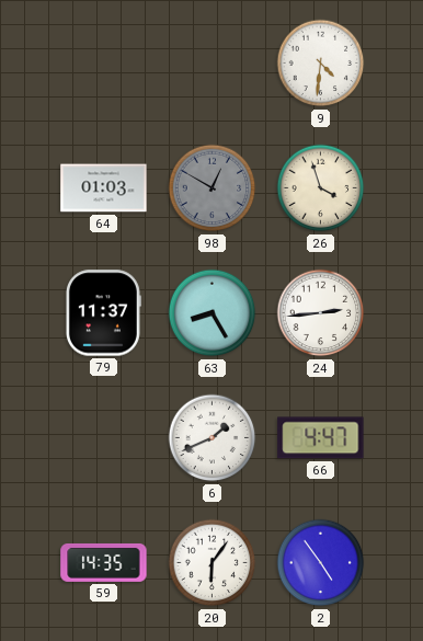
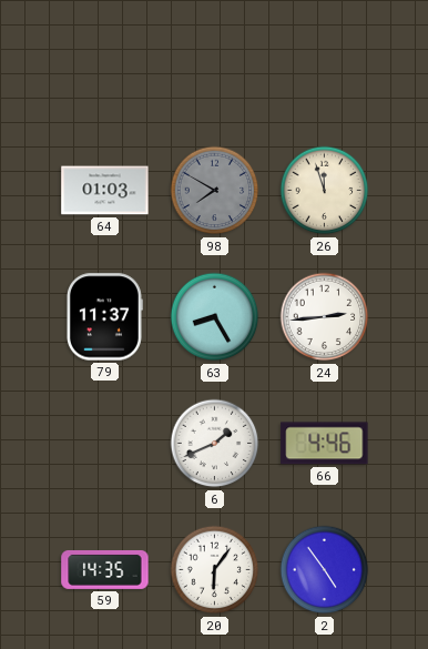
9: 4:31 -> none (321, 64)
98: 12:50 -> 7:50 (215, 191)
26: 3:57 -> 11:57 (325, 191)
66: 4:47 -> 4:46 (325, 444)
